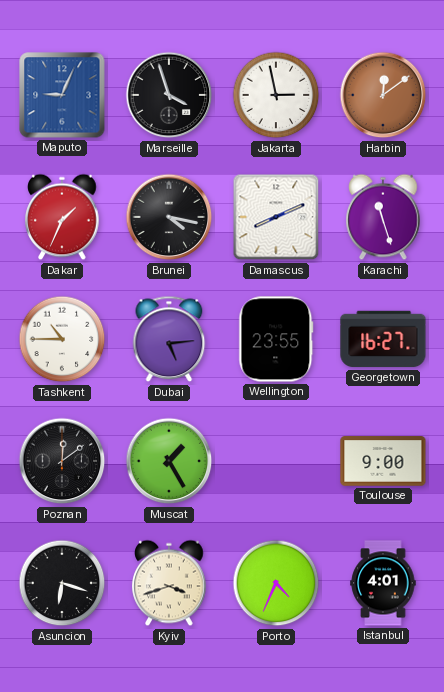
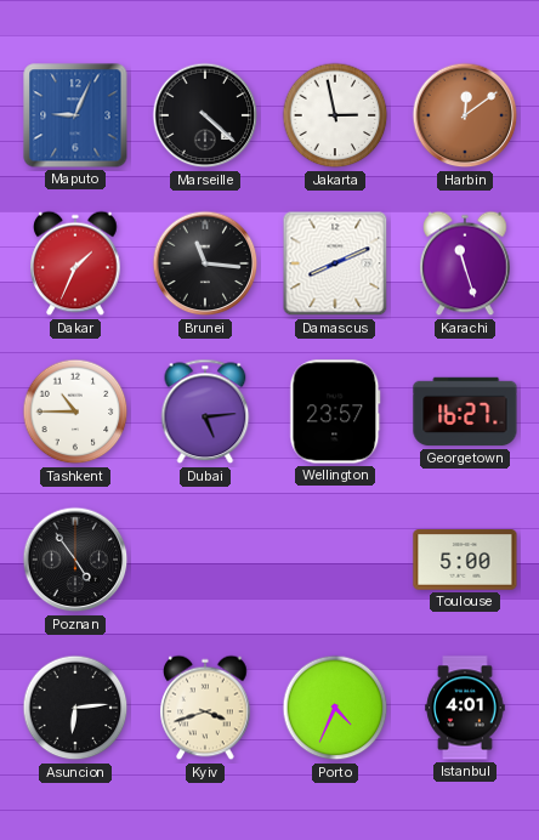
Marseille: 3:57 -> 4:22 (205, 115)
Brunei: 4:17 -> 11:16 (205, 263)
Wellington: 23:55 -> 23:57 (335, 412)
Poznan: 12:09 -> 4:54 (75, 560)
Muscat: 1:25 -> none (169, 461)
Toulouse: 9:00 -> 5:00 (465, 560)
Asuncion: 6:18 -> 6:14 (75, 708)
